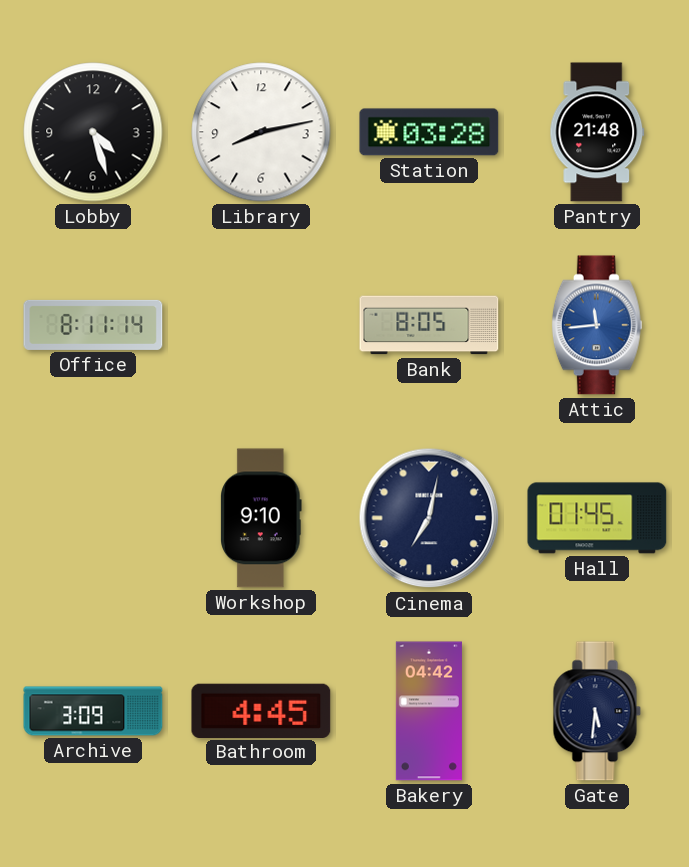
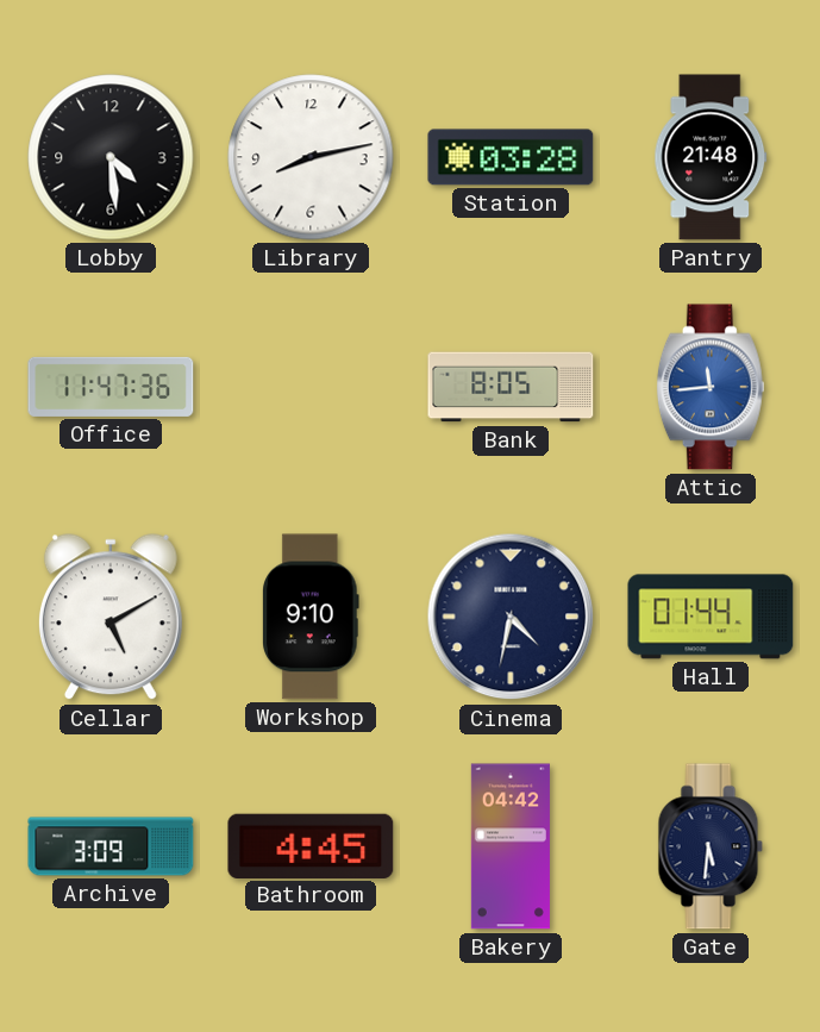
Lobby: 4:27 -> 4:29 (111, 157)
Office: 8:11 -> 11:47 (111, 387)
Cellar: none -> 5:10 (111, 618)
Cinema: 7:02 -> 4:32 (511, 617)
Hall: 01:45 -> 01:44 (711, 617)
